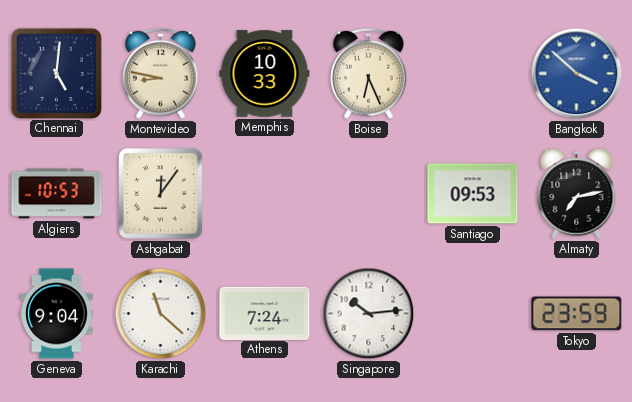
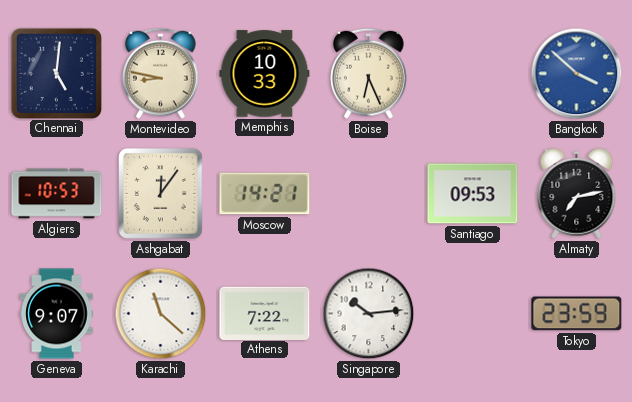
Moscow: none -> 14:21 (265, 194)
Geneva: 9:04 -> 9:07 (57, 314)
Athens: 7:24 -> 7:22 (265, 313)
